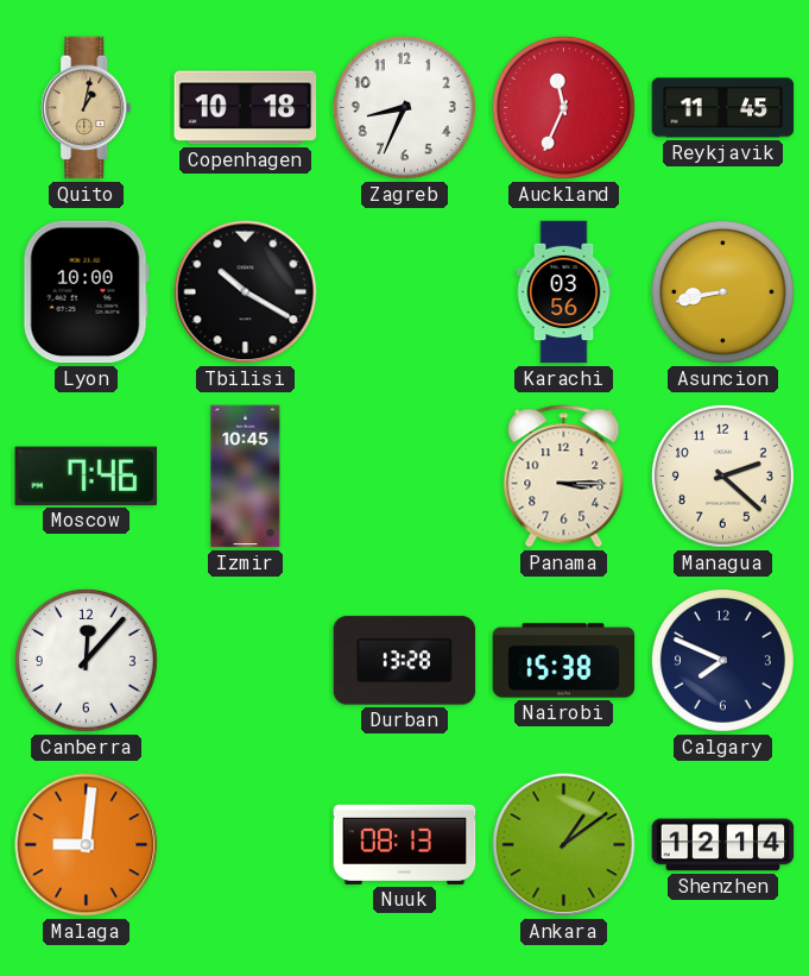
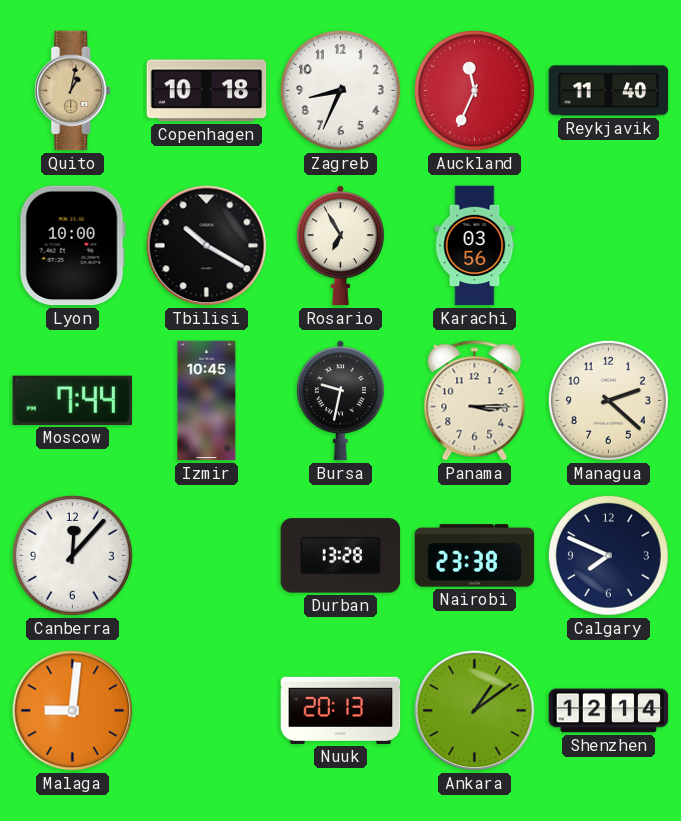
Reykjavik: 11:45 -> 11:40 (609, 91)
Rosario: none -> 6:55 (340, 246)
Asuncion: 8:43 -> none (722, 291)
Moscow: 7:46 -> 7:44 (72, 400)
Bursa: none -> 9:32 (340, 401)
Nairobi: 15:38 -> 23:38 (475, 556)
Nuuk: 08:13 -> 20:13 (341, 710)
